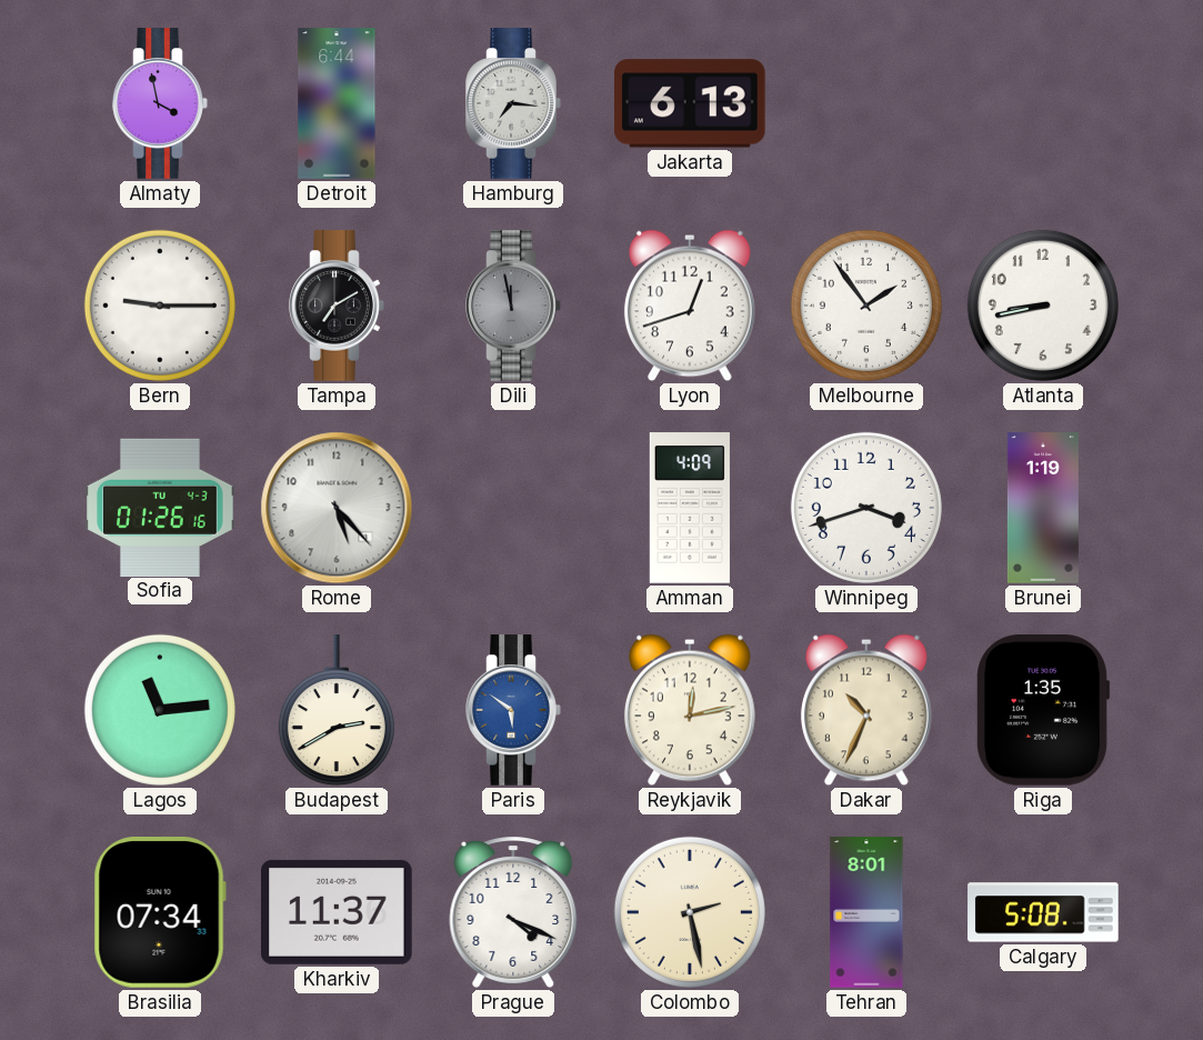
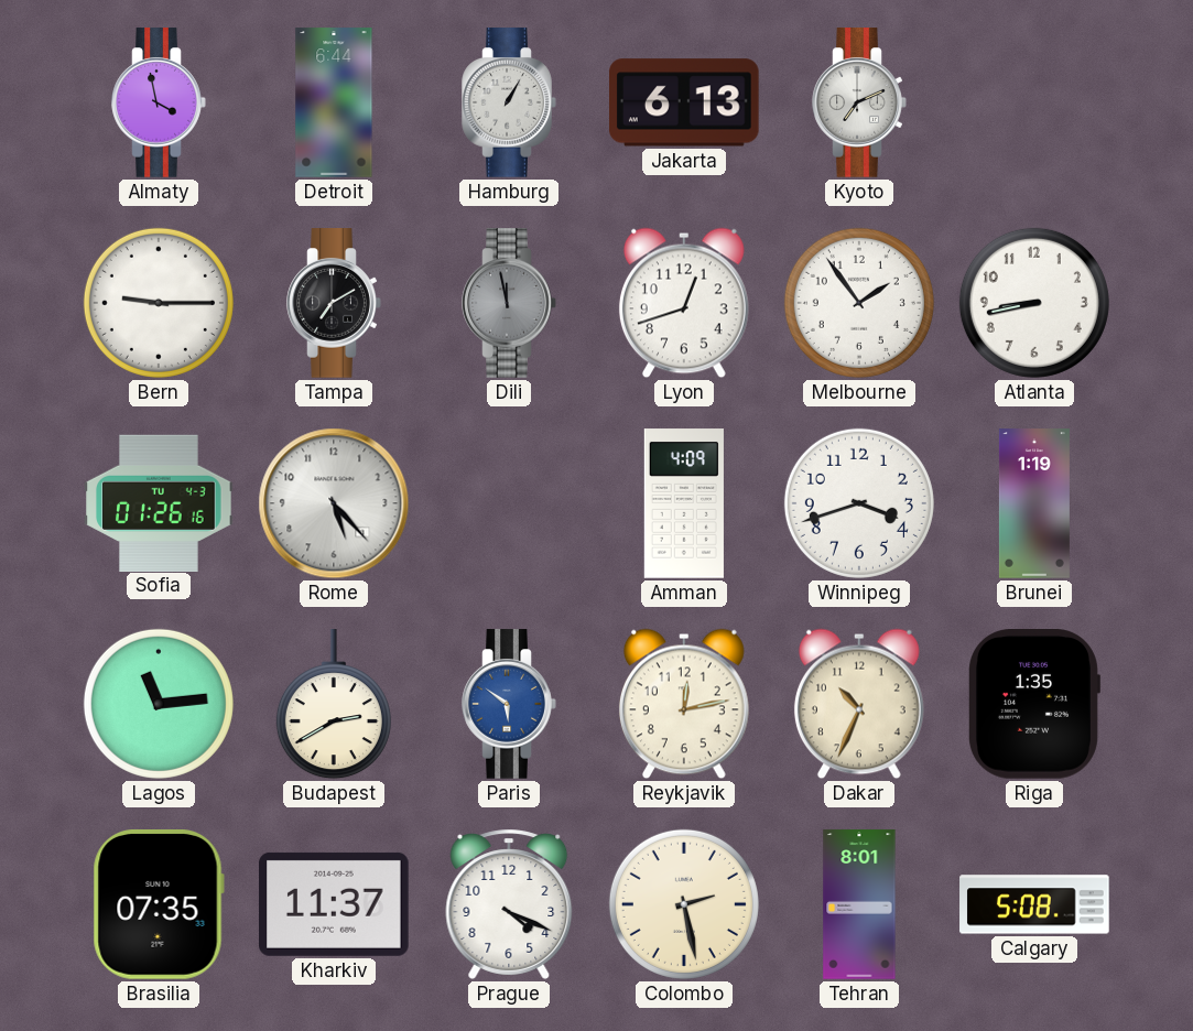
Hamburg: 7:16 -> 1:05 (509, 102)
Kyoto: none -> 7:11 (859, 102)
Brasilia: 07:34 -> 07:35 (159, 905)
